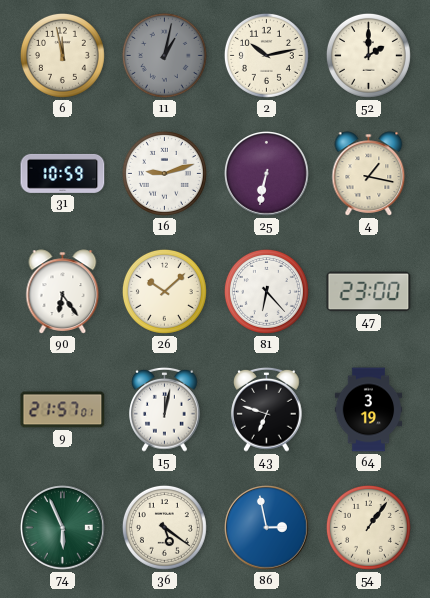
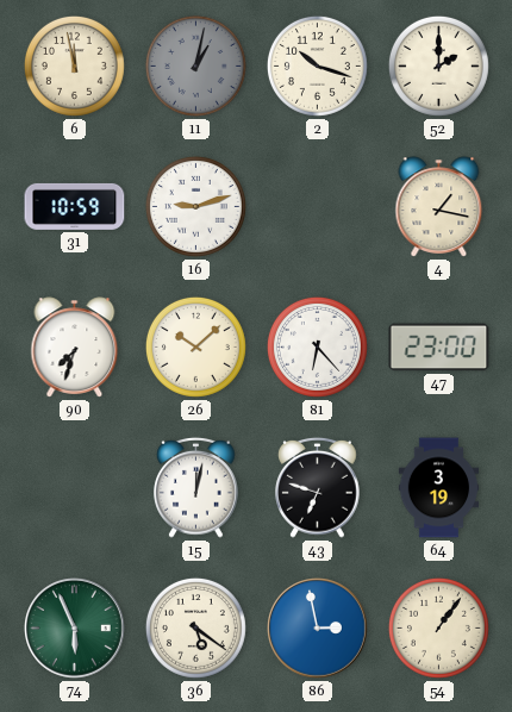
2: 10:13 -> 10:18 (317, 65)
25: 6:32 -> none (267, 174)
90: 6:24 -> 7:33 (75, 348)
9: 21:57 -> none (63, 410)
